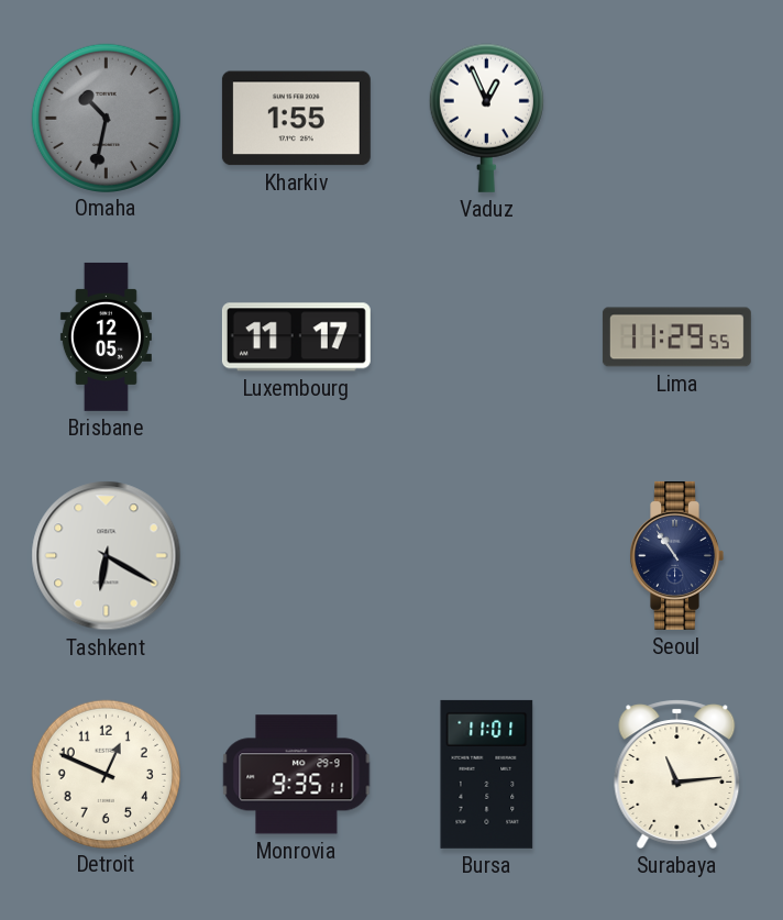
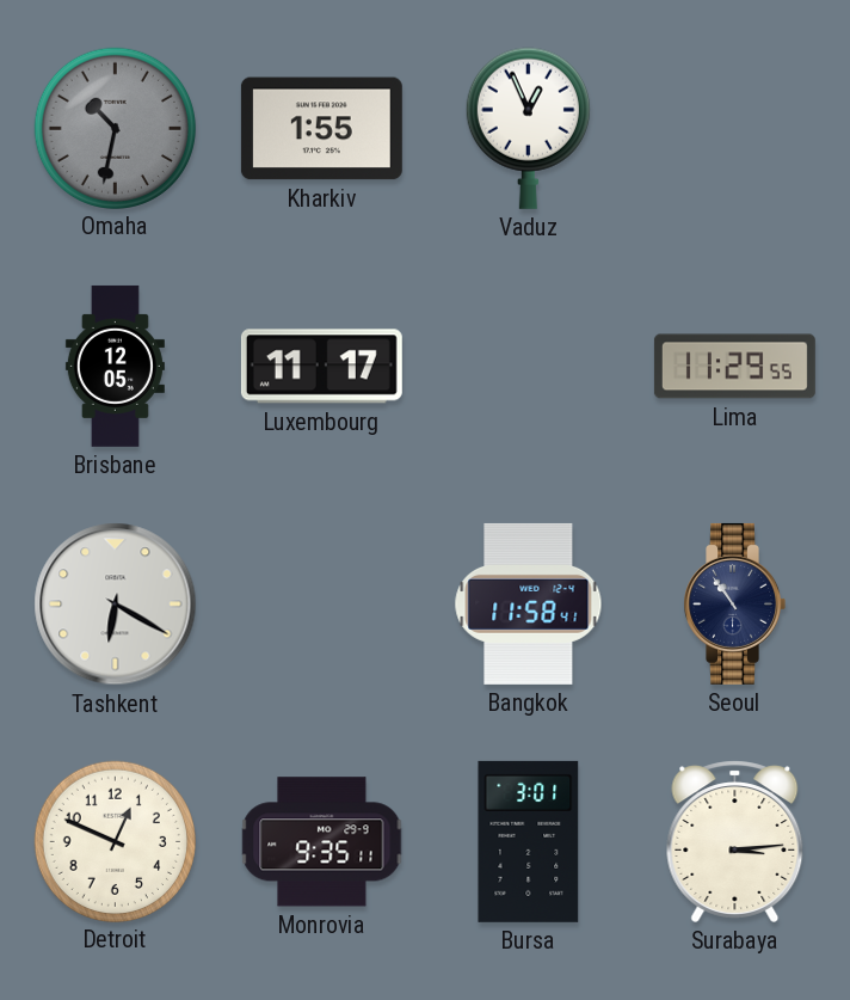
Bangkok: none -> 11:58 (529, 603)
Bursa: 11:01 -> 3:01 (529, 841)
Surabaya: 11:14 -> 3:14 (735, 841)
